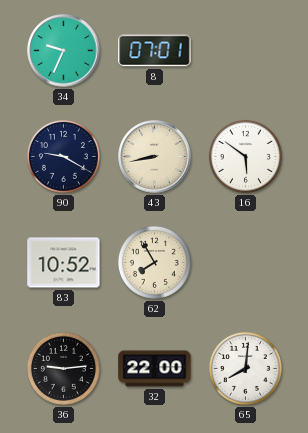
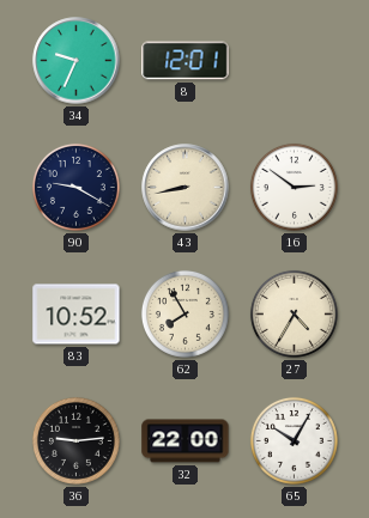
8: 07:01 -> 12:01 (186, 61)
16: 5:51 -> 2:51 (294, 187)
27: none -> 4:35 (294, 313)
65: 8:01 -> 10:05 (294, 440)
